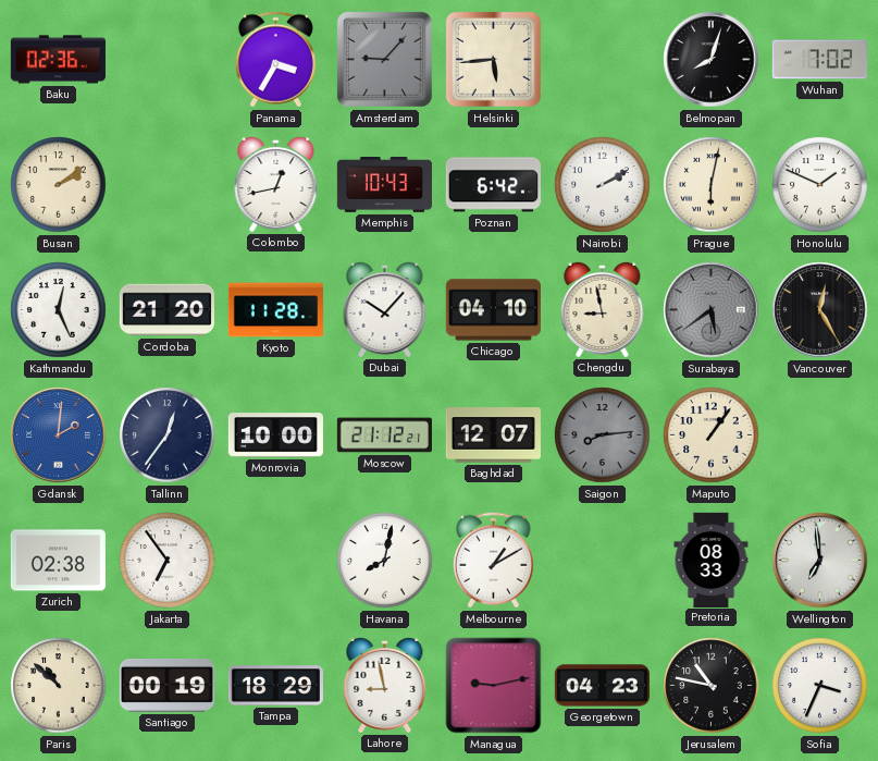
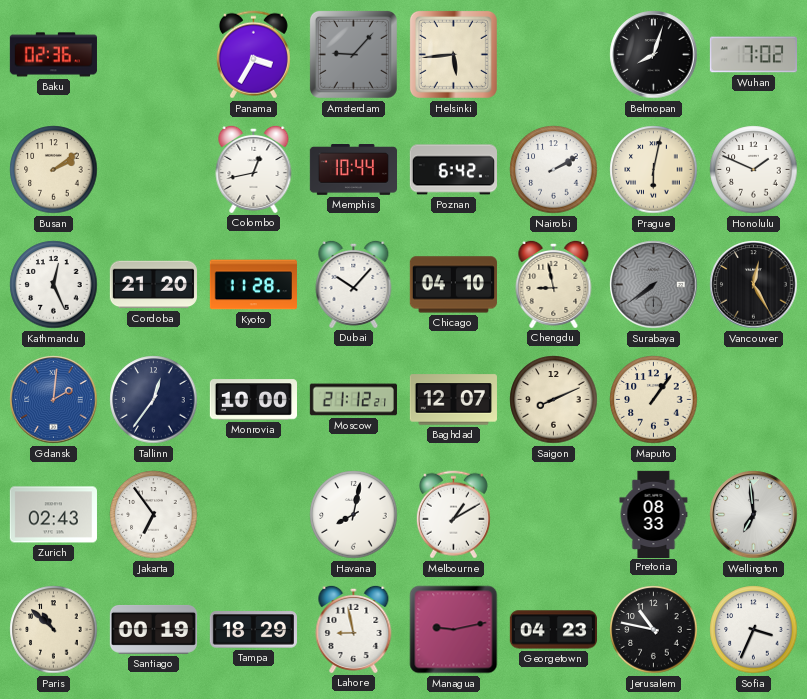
Memphis: 10:43 -> 10:44 (353, 170)
Surabaya: 5:39 -> 7:39 (654, 285)
Saigon: 8:14 -> 8:11 (554, 400)
Saigon dial: grey -> cream (554, 400)
Zurich: 02:38 -> 02:43 (53, 515)
